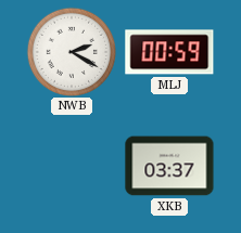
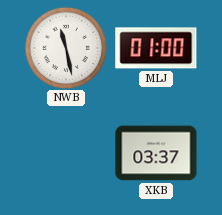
NWB: 2:20 -> 11:28 (65, 47)
MLJ: 00:59 -> 01:00 (156, 48)
